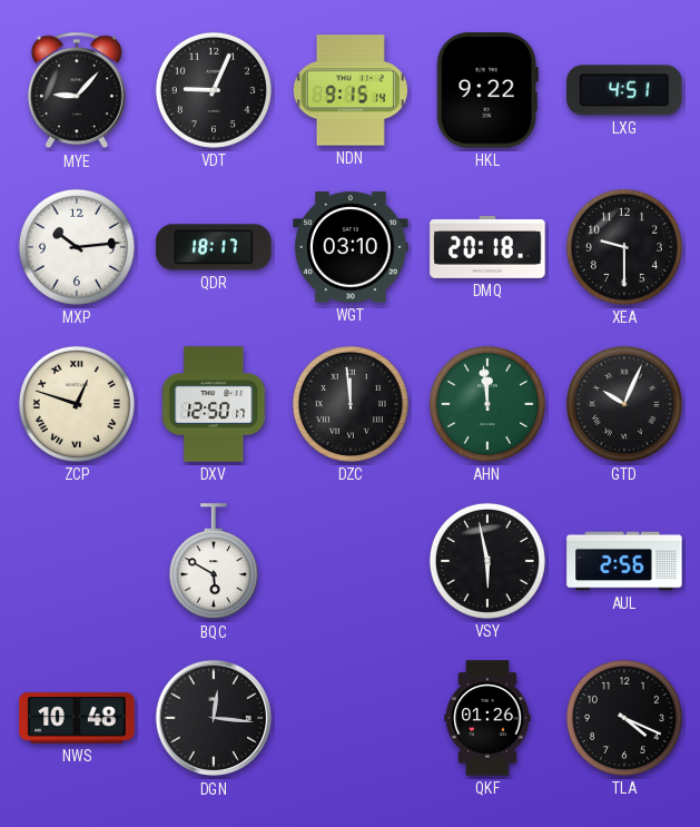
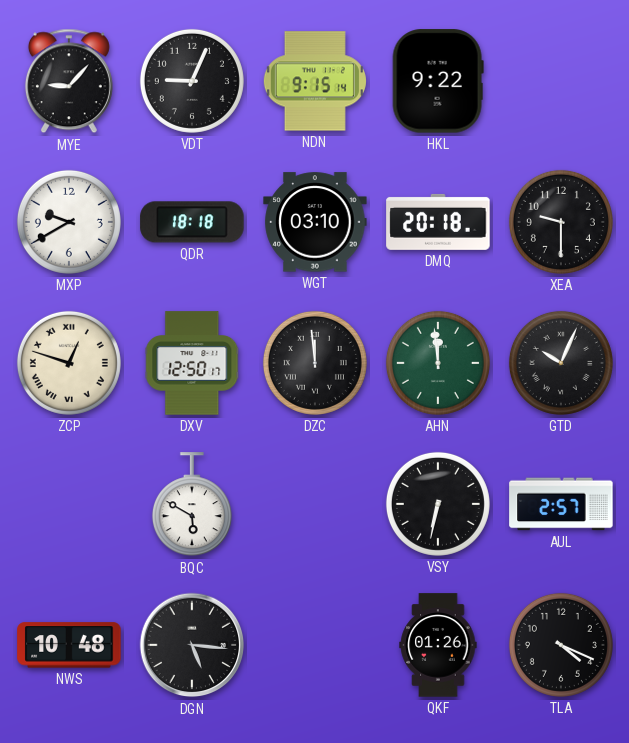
LXG: 4:51 -> none (624, 90)
MXP: 10:14 -> 9:40 (69, 222)
QDR: 18:17 -> 18:18 (192, 222)
VSY: 5:58 -> 6:32 (438, 504)
AUL: 2:56 -> 2:57 (561, 504)
DGN: 12:16 -> 5:16 (192, 645)
